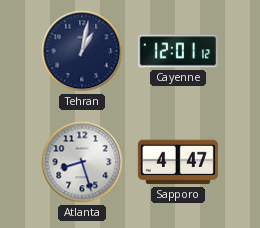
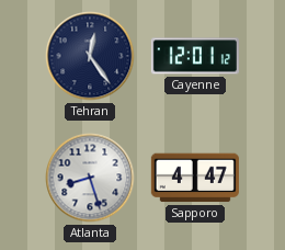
Tehran: 1:02 -> 12:24 (90, 56)
